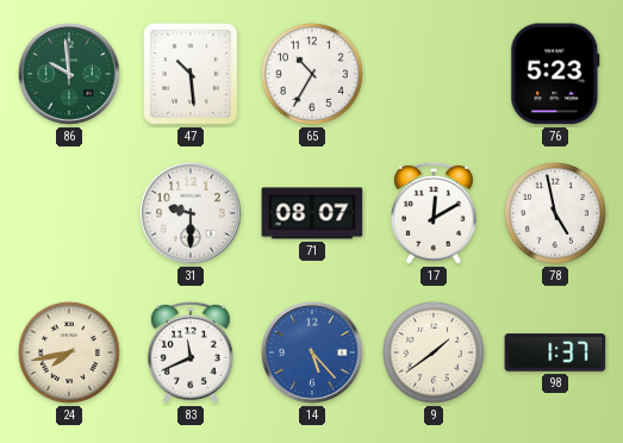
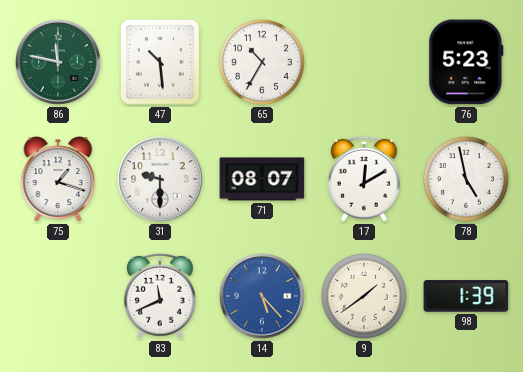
86: 9:59 -> 11:47 (59, 63)
75: none -> 1:18 (58, 179)
24: 7:43 -> none (69, 352)
98: 1:37 -> 1:39 (466, 296)
